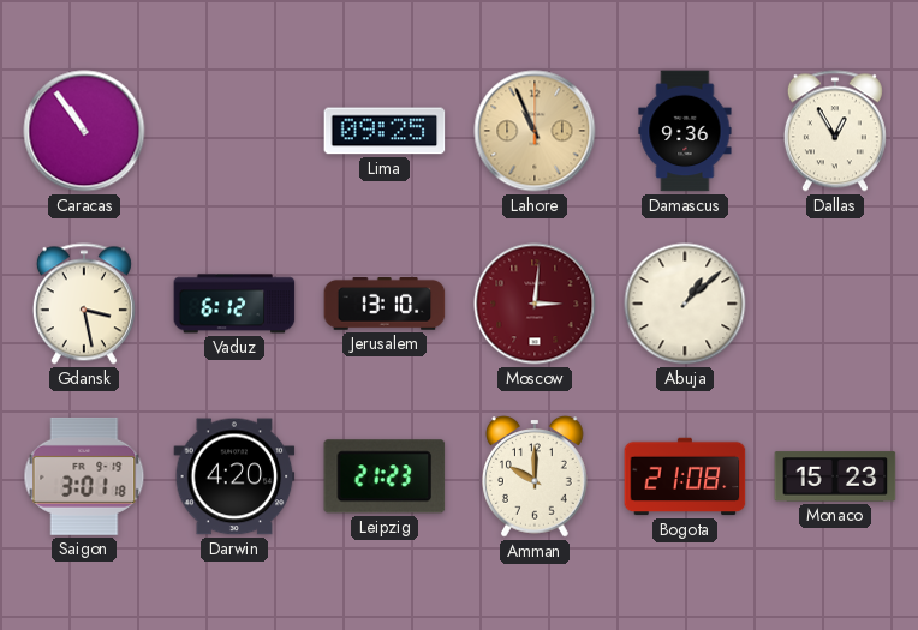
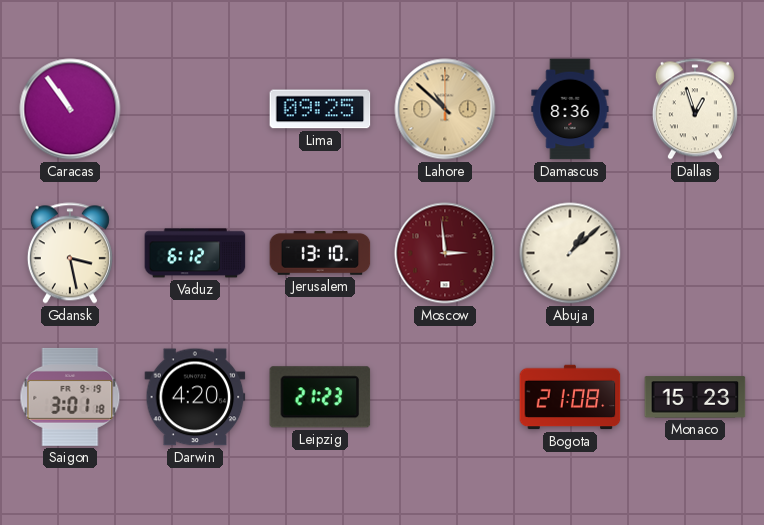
Lahore: 10:56 -> 10:52 (445, 109)
Damascus: 9:36 -> 8:36 (570, 109)
Dallas: 12:55 -> 12:57 (695, 109)
Moscow: 3:01 -> 2:59 (445, 253)
Amman: 10:00 -> none (536, 476)
